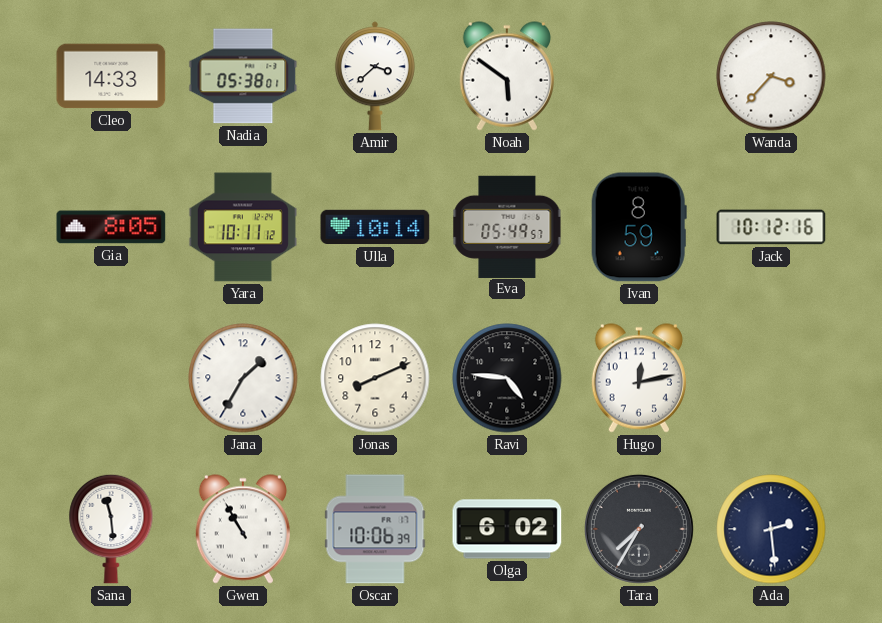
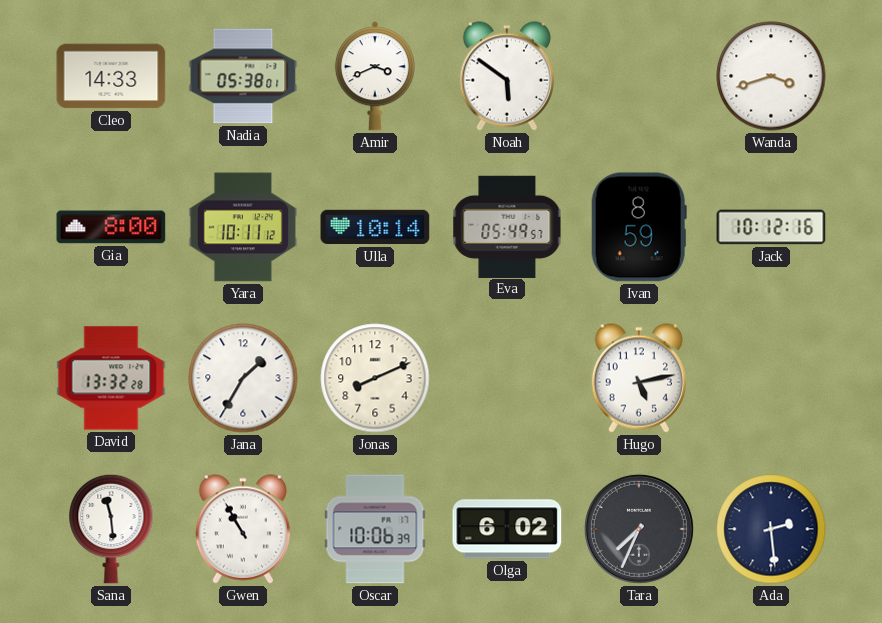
Amir: 3:38 -> 3:41 (375, 76)
Wanda: 3:37 -> 3:42 (771, 76)
Gia: 8:05 -> 8:00 (111, 227)
David: none -> 13:32 (111, 378)
Ravi: 4:46 -> none (507, 378)
Hugo: 12:13 -> 5:13 (639, 378)
Tara: 7:35 -> 7:34 (639, 529)
